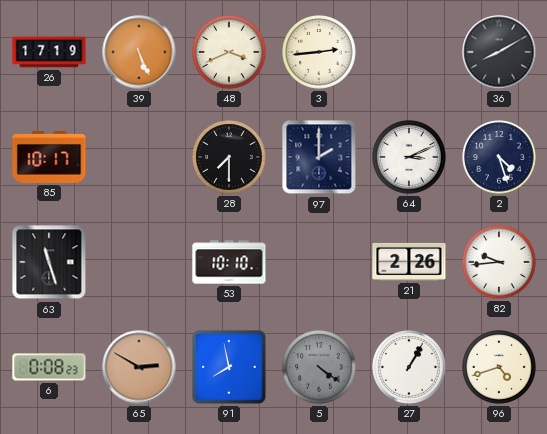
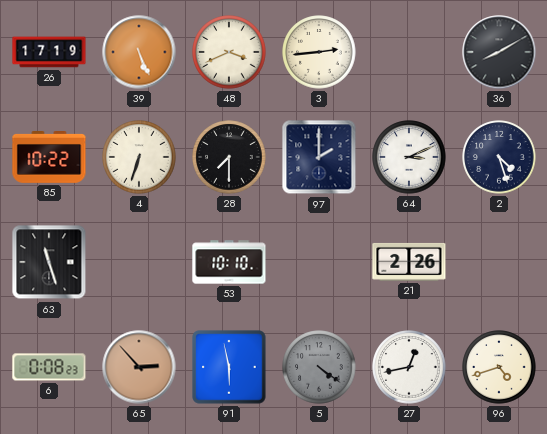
85: 10:17 -> 10:22 (49, 158)
4: none -> 6:33 (139, 157)
82: 9:44 -> none (499, 262)
65: 2:50 -> 2:53 (139, 367)
91: 7:58 -> 5:58 (229, 367)
27: 1:05 -> 12:43 (409, 367)
